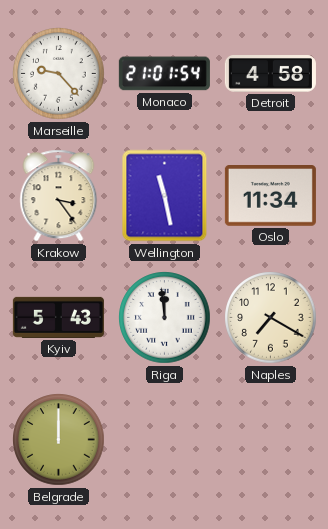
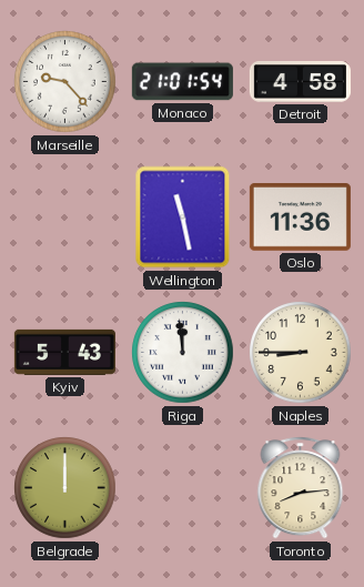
Krakow: 3:24 -> none (59, 196)
Oslo: 11:34 -> 11:36 (300, 217)
Naples: 7:20 -> 8:45 (301, 353)
Toronto: none -> 8:14 (301, 488)
